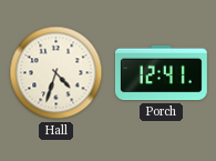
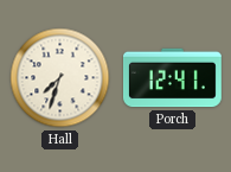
Hall: 4:33 -> 7:33 (60, 78)
